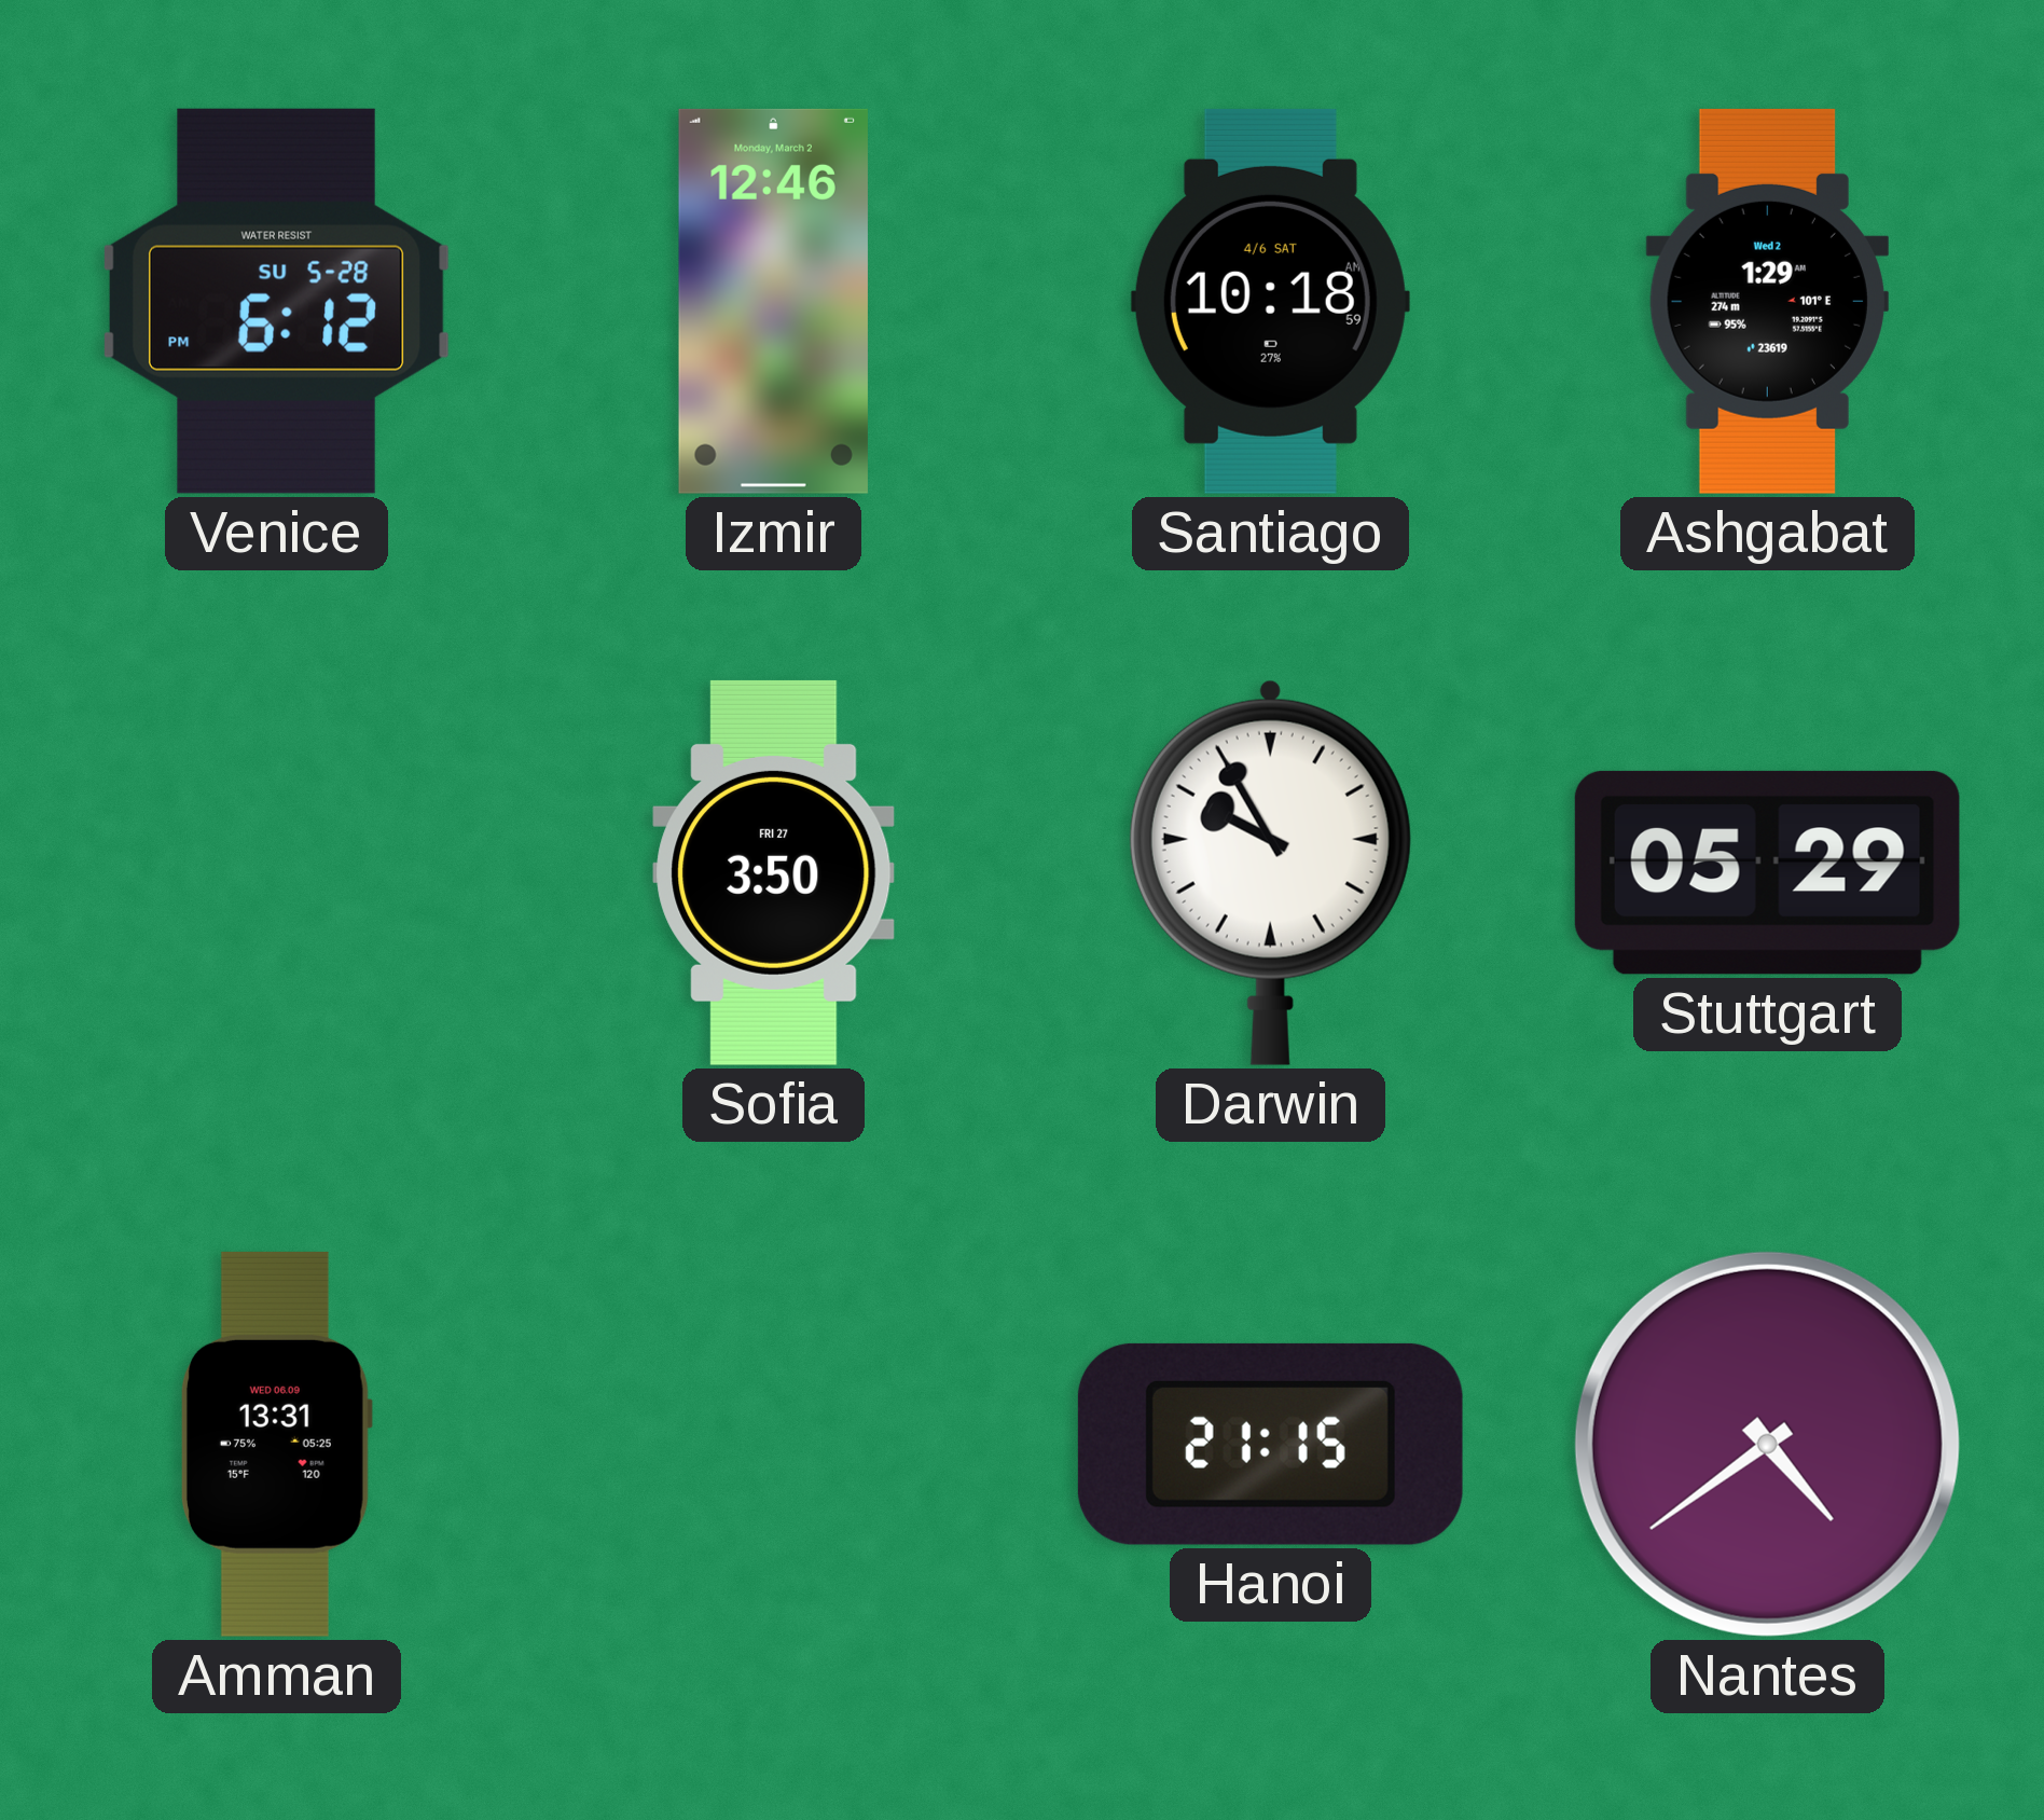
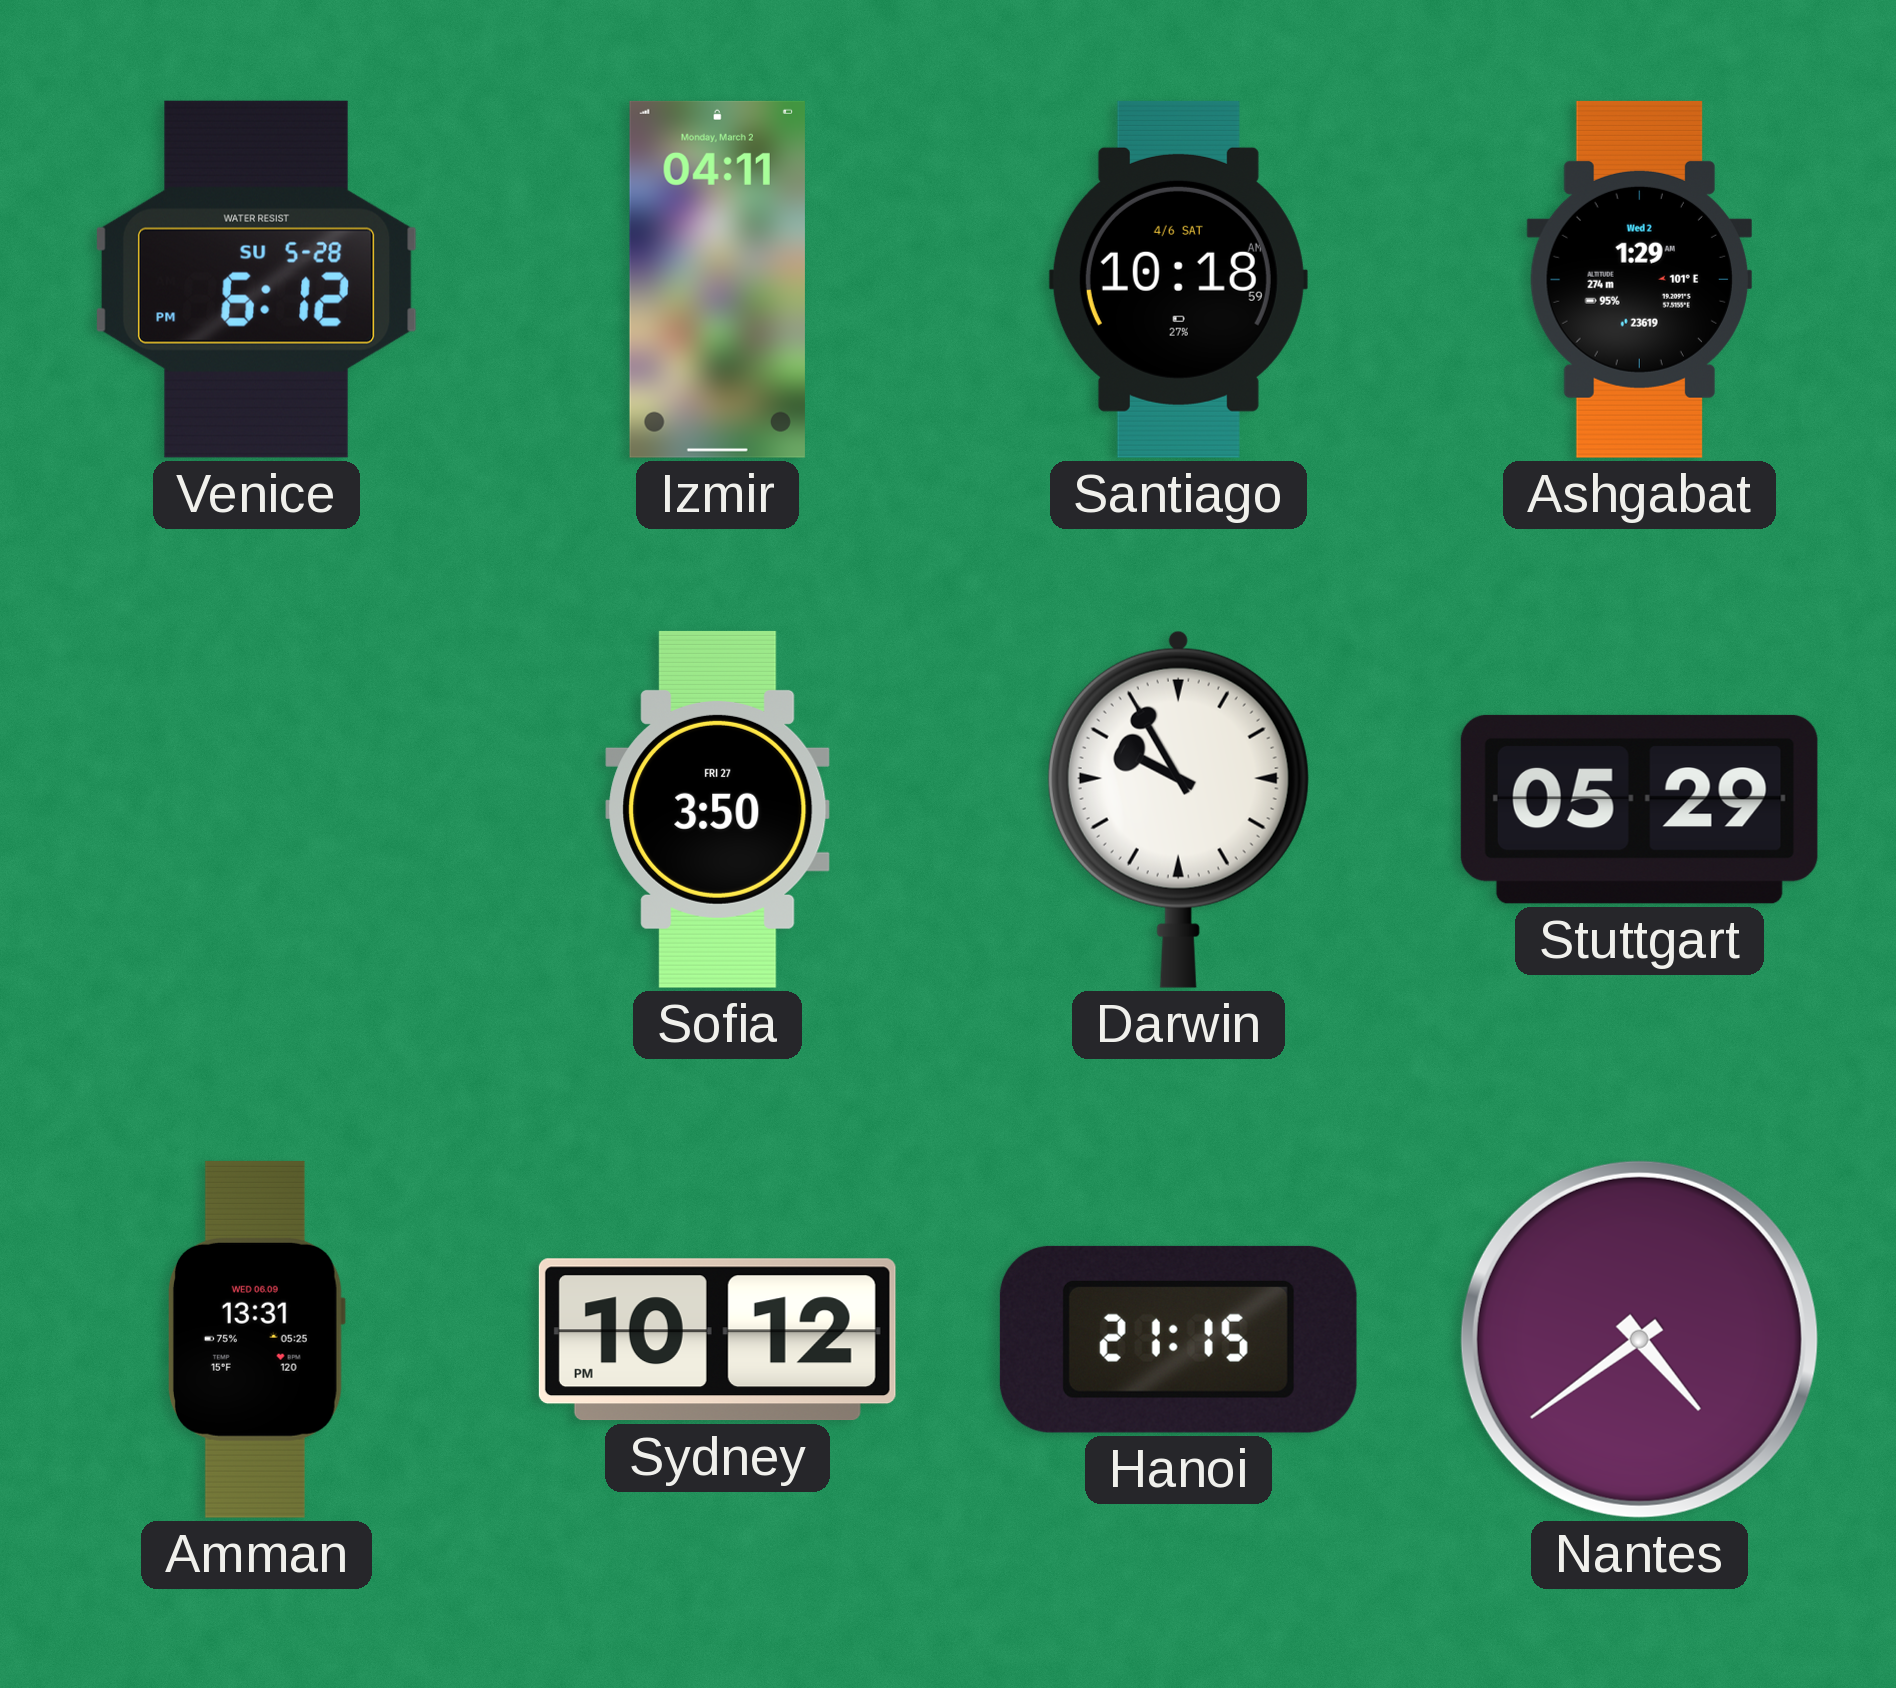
Izmir: 12:46 -> 04:11 (717, 279)
Sydney: none -> 10:12 (717, 1340)
